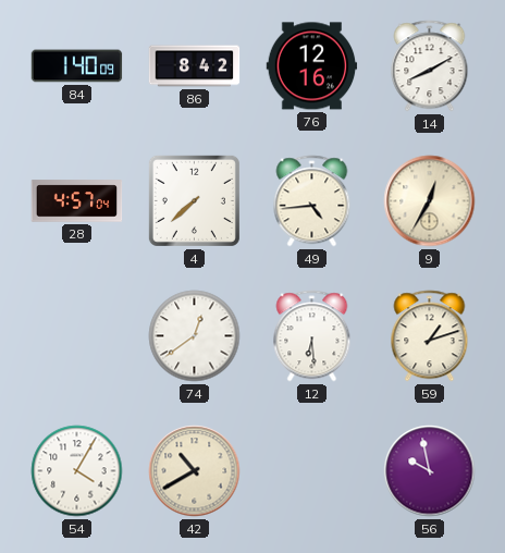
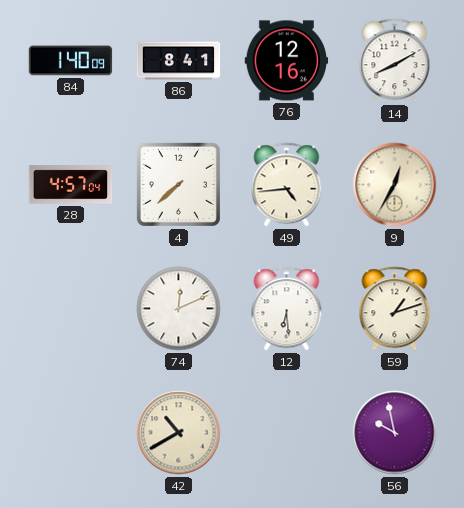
86: 8:42 -> 8:41 (179, 61)
74: 12:39 -> 12:11 (179, 309)
54: 4:05 -> none (77, 471)
